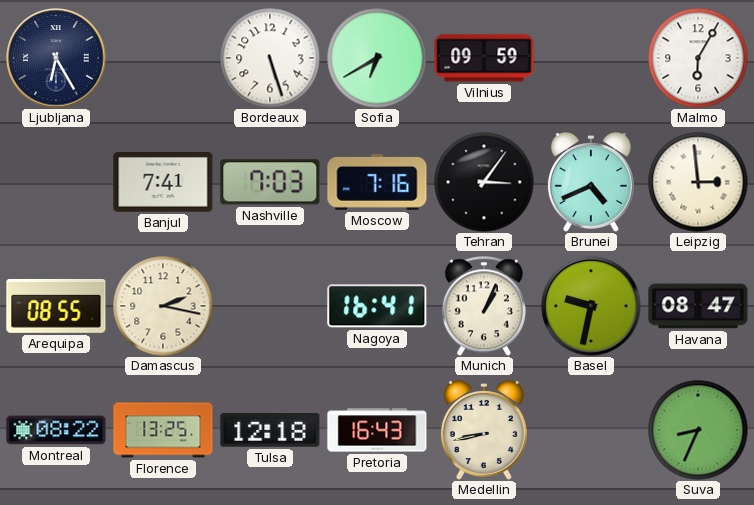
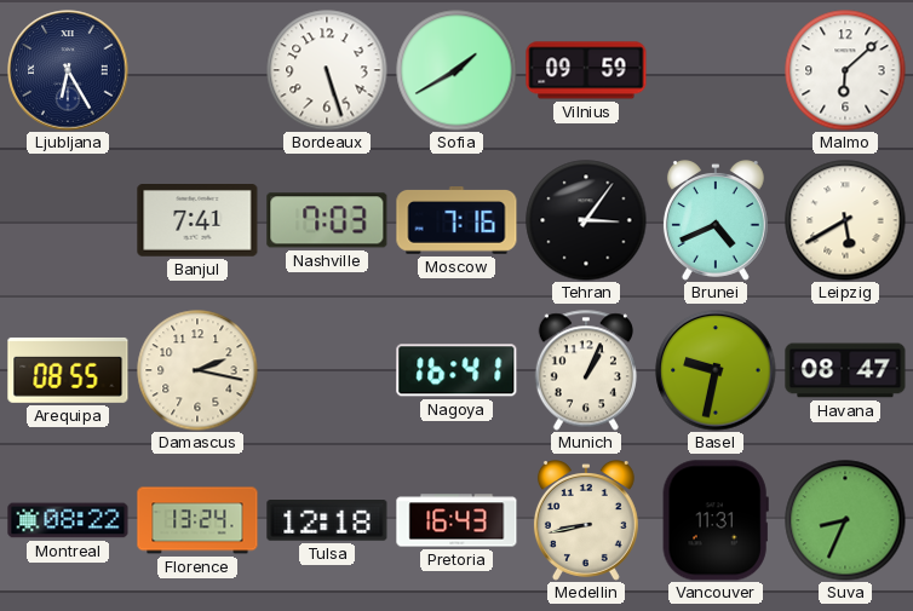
Sofia: 6:40 -> 1:40 (456, 70)
Malmo: 6:05 -> 6:08 (845, 70)
Leipzig: 2:59 -> 5:40 (845, 220)
Florence: 13:25 -> 13:24 (197, 520)
Vancouver: none -> 11:31 (716, 520)
